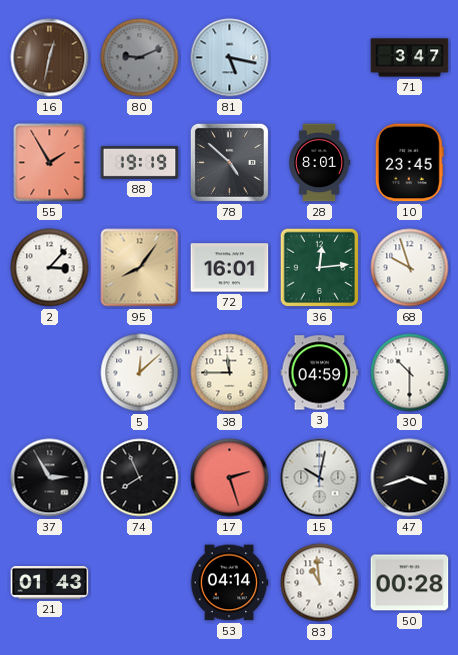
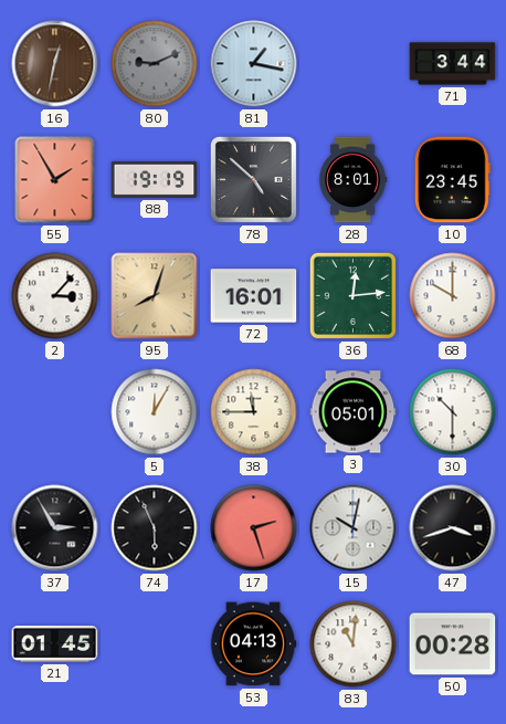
81: 5:17 -> 1:17 (254, 64)
71: 3:47 -> 3:44 (453, 64)
95: 8:06 -> 8:03 (155, 296)
68: 9:57 -> 10:00 (453, 296)
5: 12:08 -> 12:05 (155, 412)
3: 04:59 -> 05:01 (354, 412)
74: 7:56 -> 5:56 (155, 528)
21: 01:43 -> 01:45 (55, 644)
53: 04:14 -> 04:13 (253, 644)
83: 10:59 -> 11:01 (354, 644)
